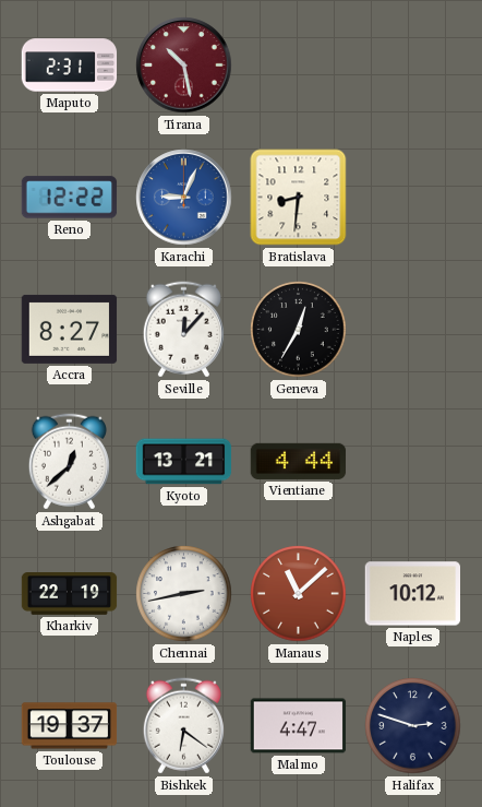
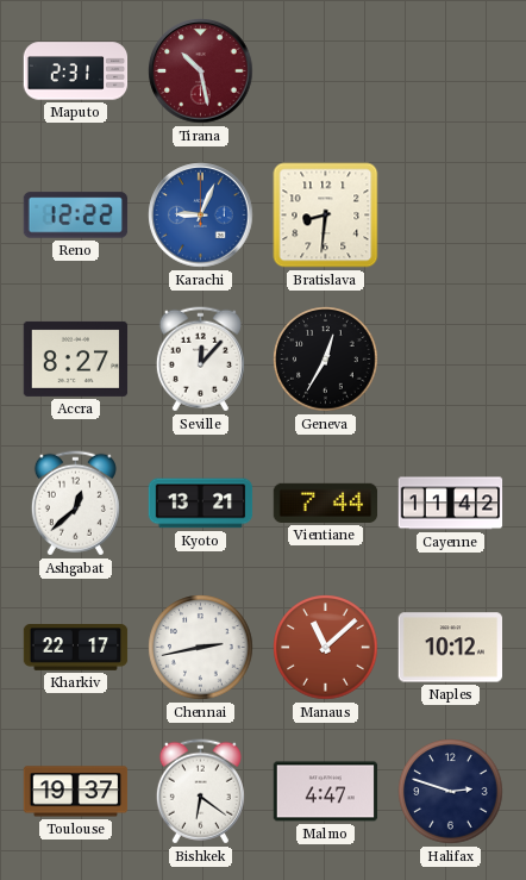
Vientiane: 4:44 -> 7:44 (326, 503)
Cayenne: none -> 11:42 (451, 504)
Kharkiv: 22:19 -> 22:17 (76, 648)
